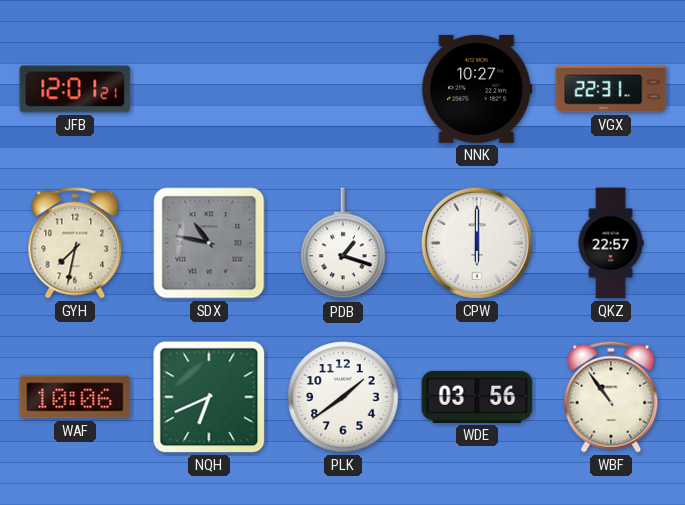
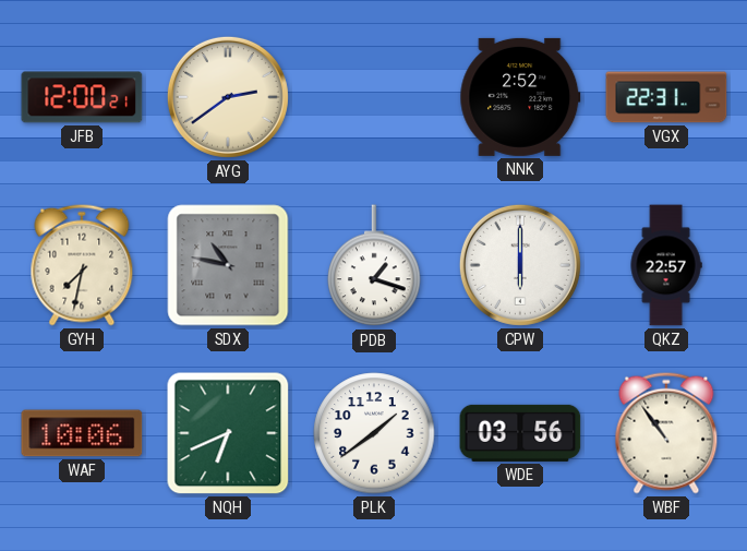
JFB: 12:01 -> 12:00 (82, 97)
AYG: none -> 2:39 (228, 97)
NNK: 10:27 -> 2:52 (520, 97)
